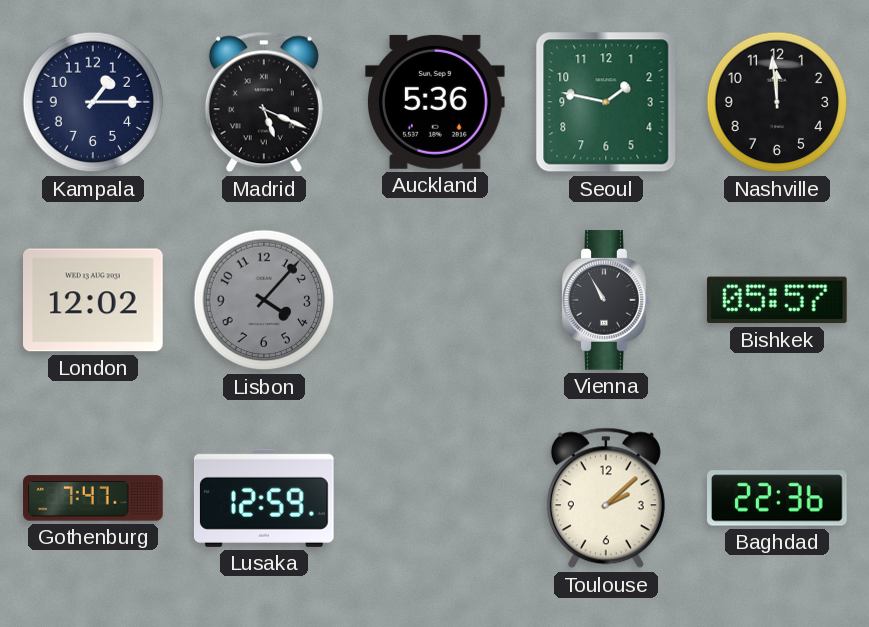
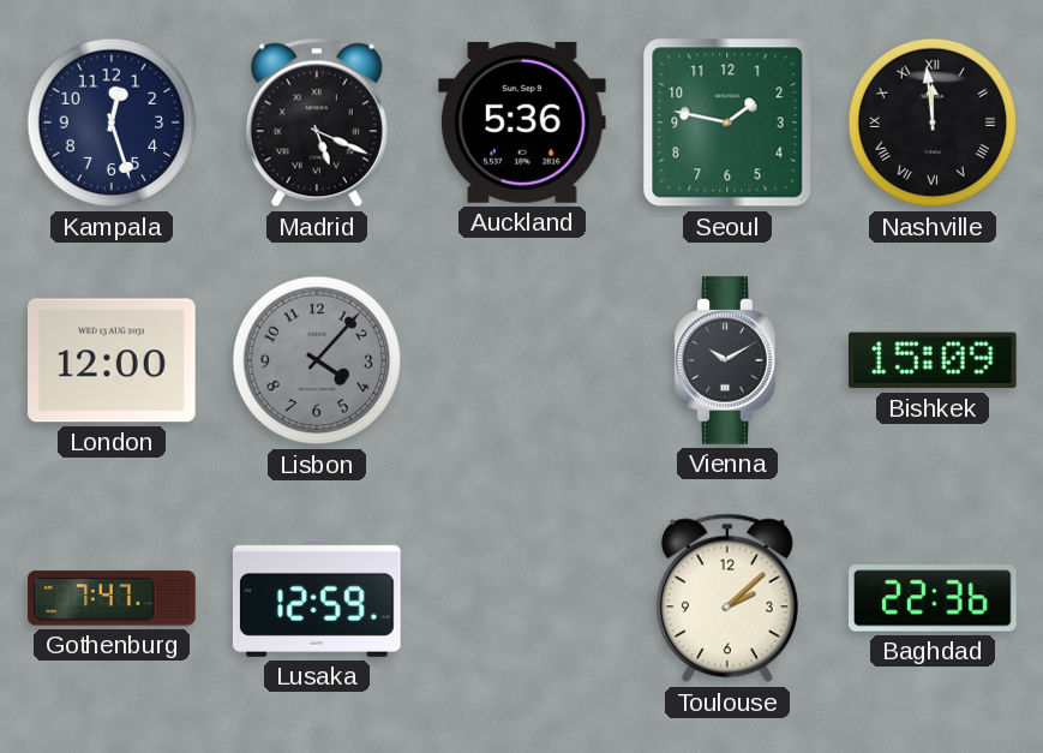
Kampala: 1:15 -> 12:27 (112, 122)
Nashville numerals: Arabic -> Roman (933, 122)
London: 12:02 -> 12:00 (113, 360)
Vienna: 10:55 -> 10:10 (727, 360)
Bishkek: 05:57 -> 15:09 (933, 360)
